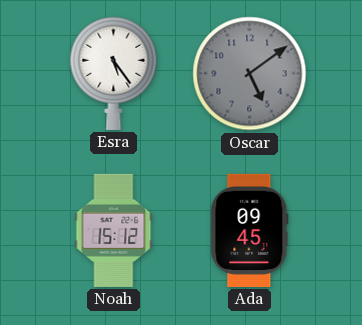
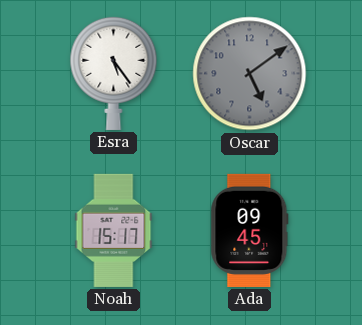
Noah: 15:12 -> 15:17 (114, 230)
